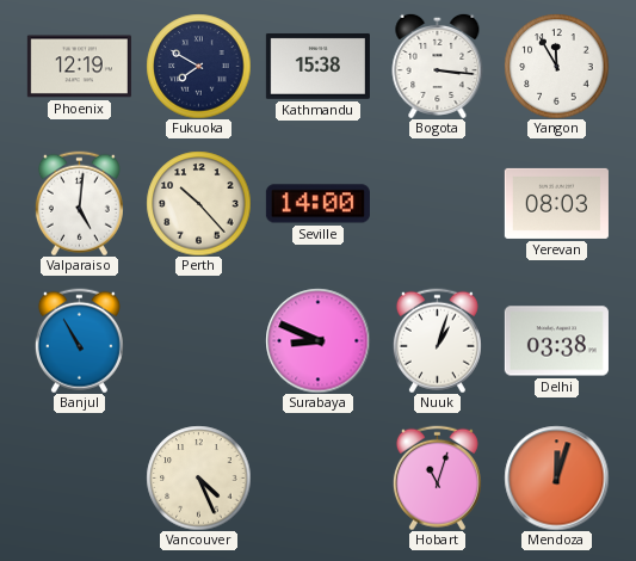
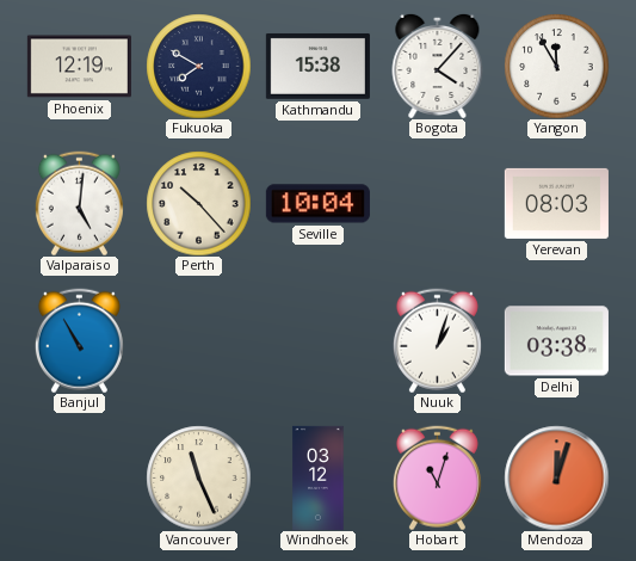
Bogota: 3:16 -> 4:07 (438, 66)
Seville: 14:00 -> 10:04 (317, 204)
Surabaya: 8:49 -> none (317, 340)
Vancouver: 4:26 -> 11:26 (198, 477)
Windhoek: none -> 03:12 (319, 477)
